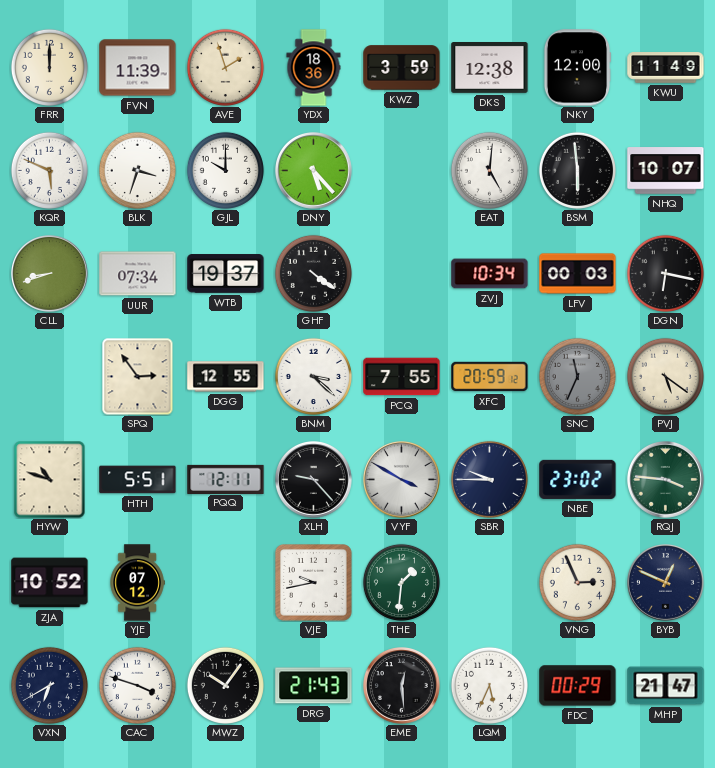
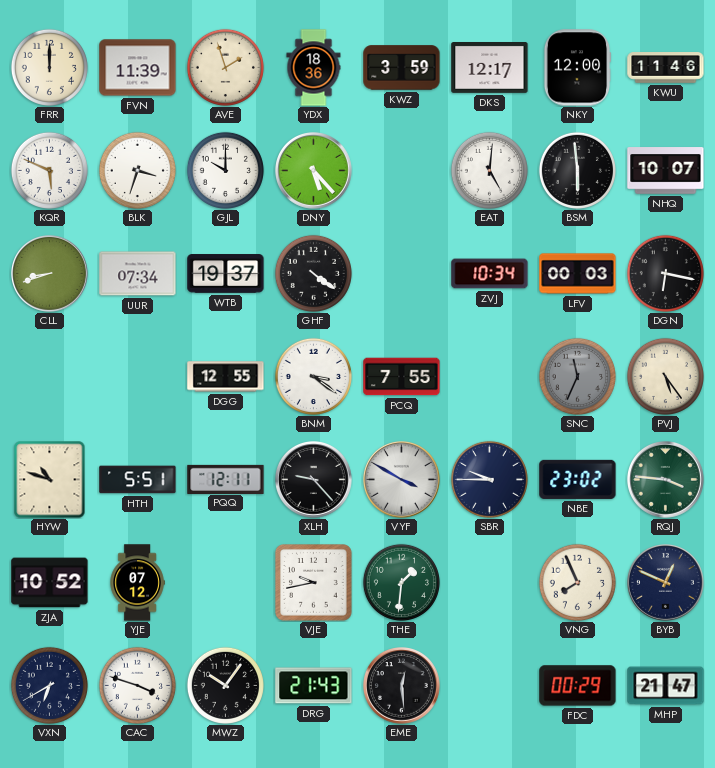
DKS: 12:38 -> 12:17 (490, 68)
KWU: 11:49 -> 11:46 (666, 68)
SPQ: 2:54 -> none (138, 376)
BNM: 3:22 -> 3:21 (313, 376)
XFC: 20:59 -> none (490, 377)
PVJ: 5:21 -> 5:24 (665, 376)
VNG: 2:56 -> 7:56 (577, 582)
LQM: 5:34 -> none (489, 685)
